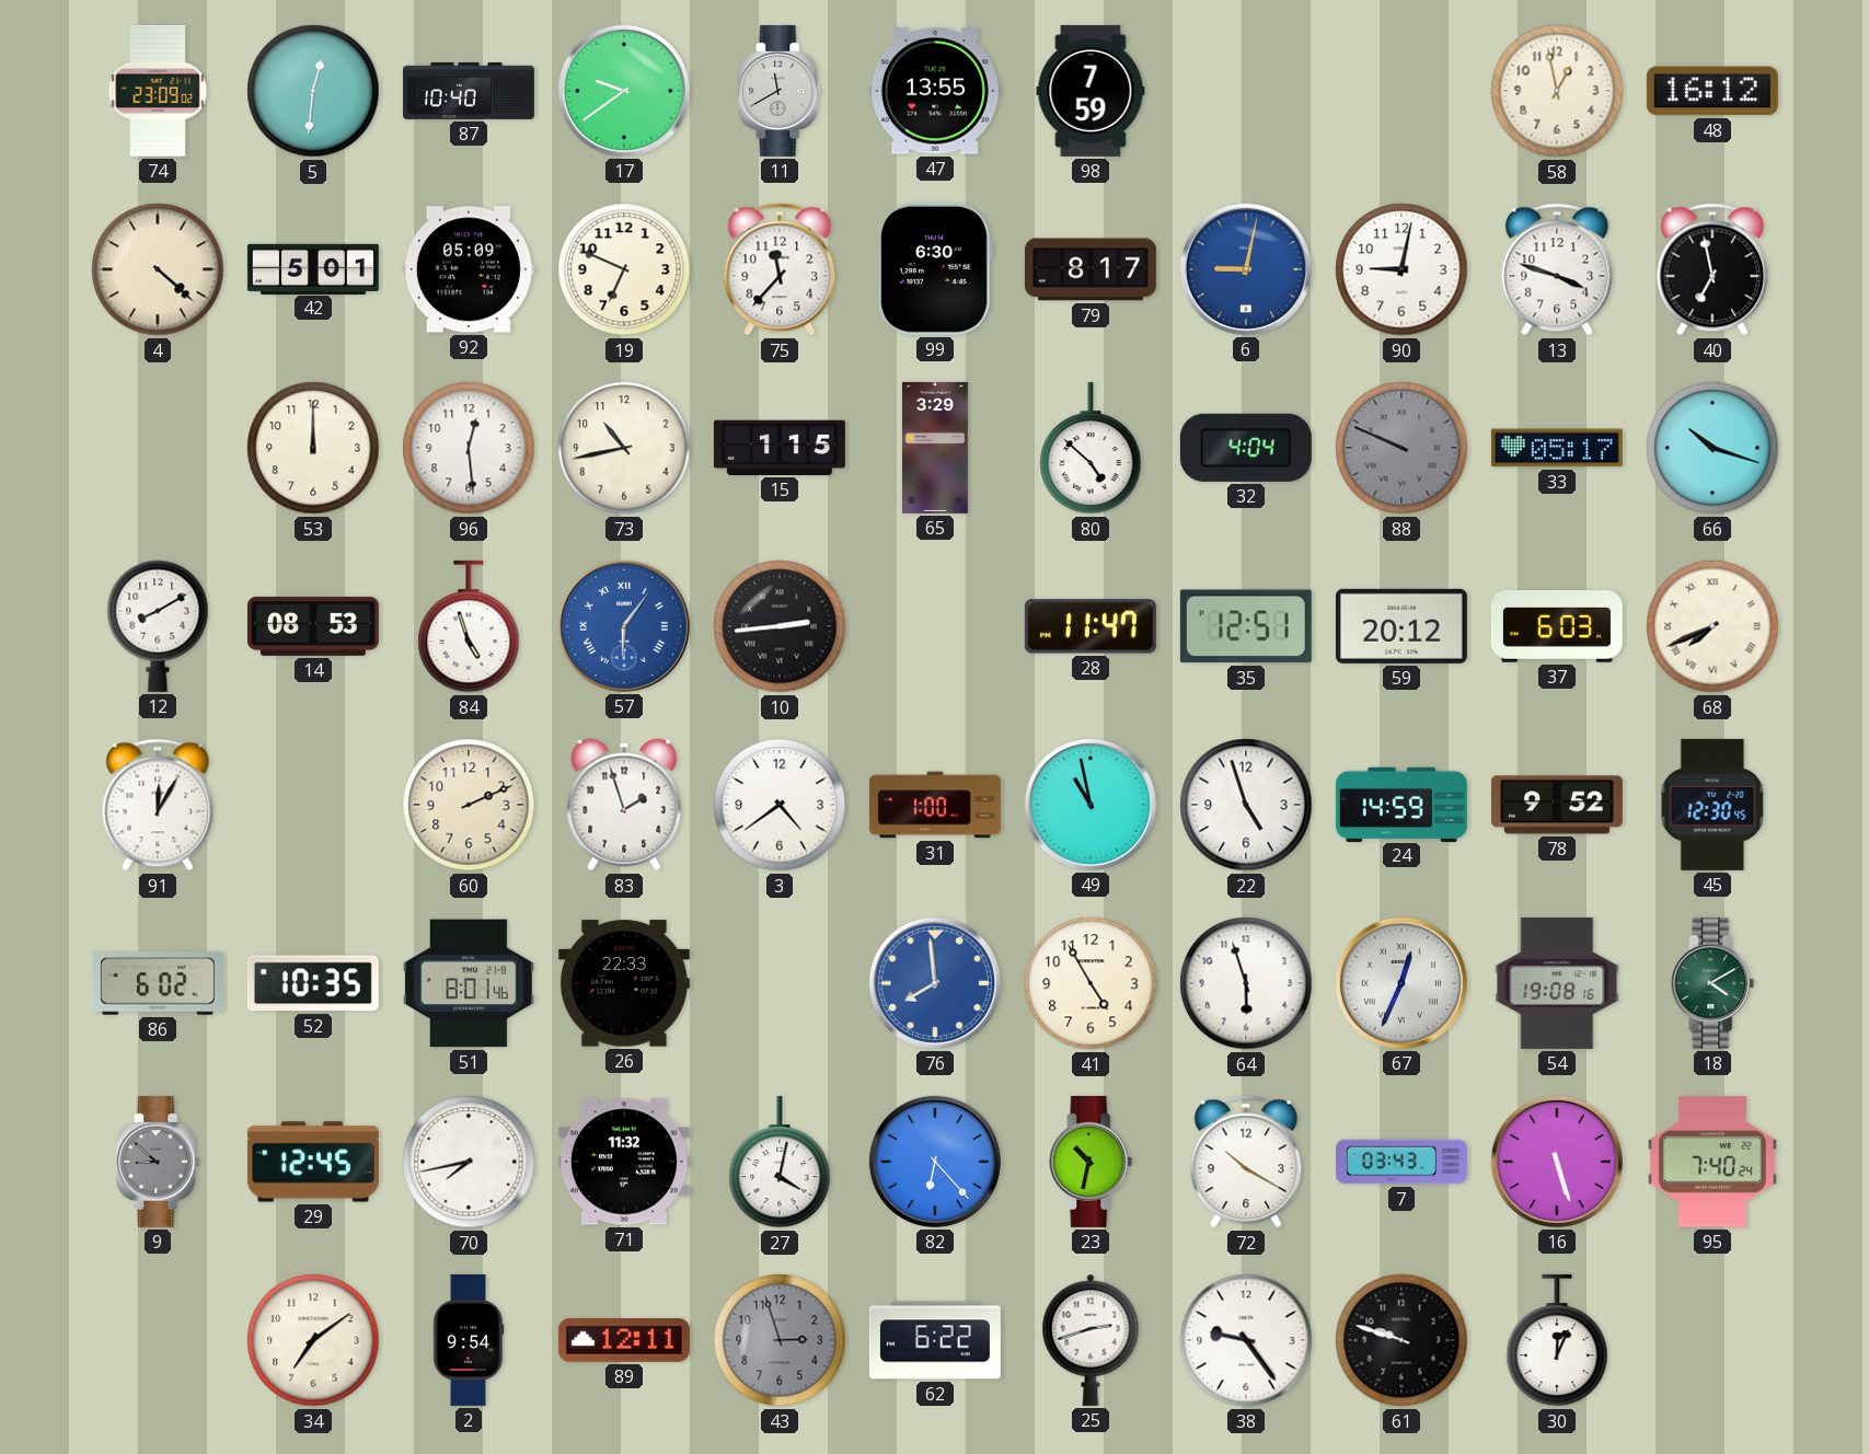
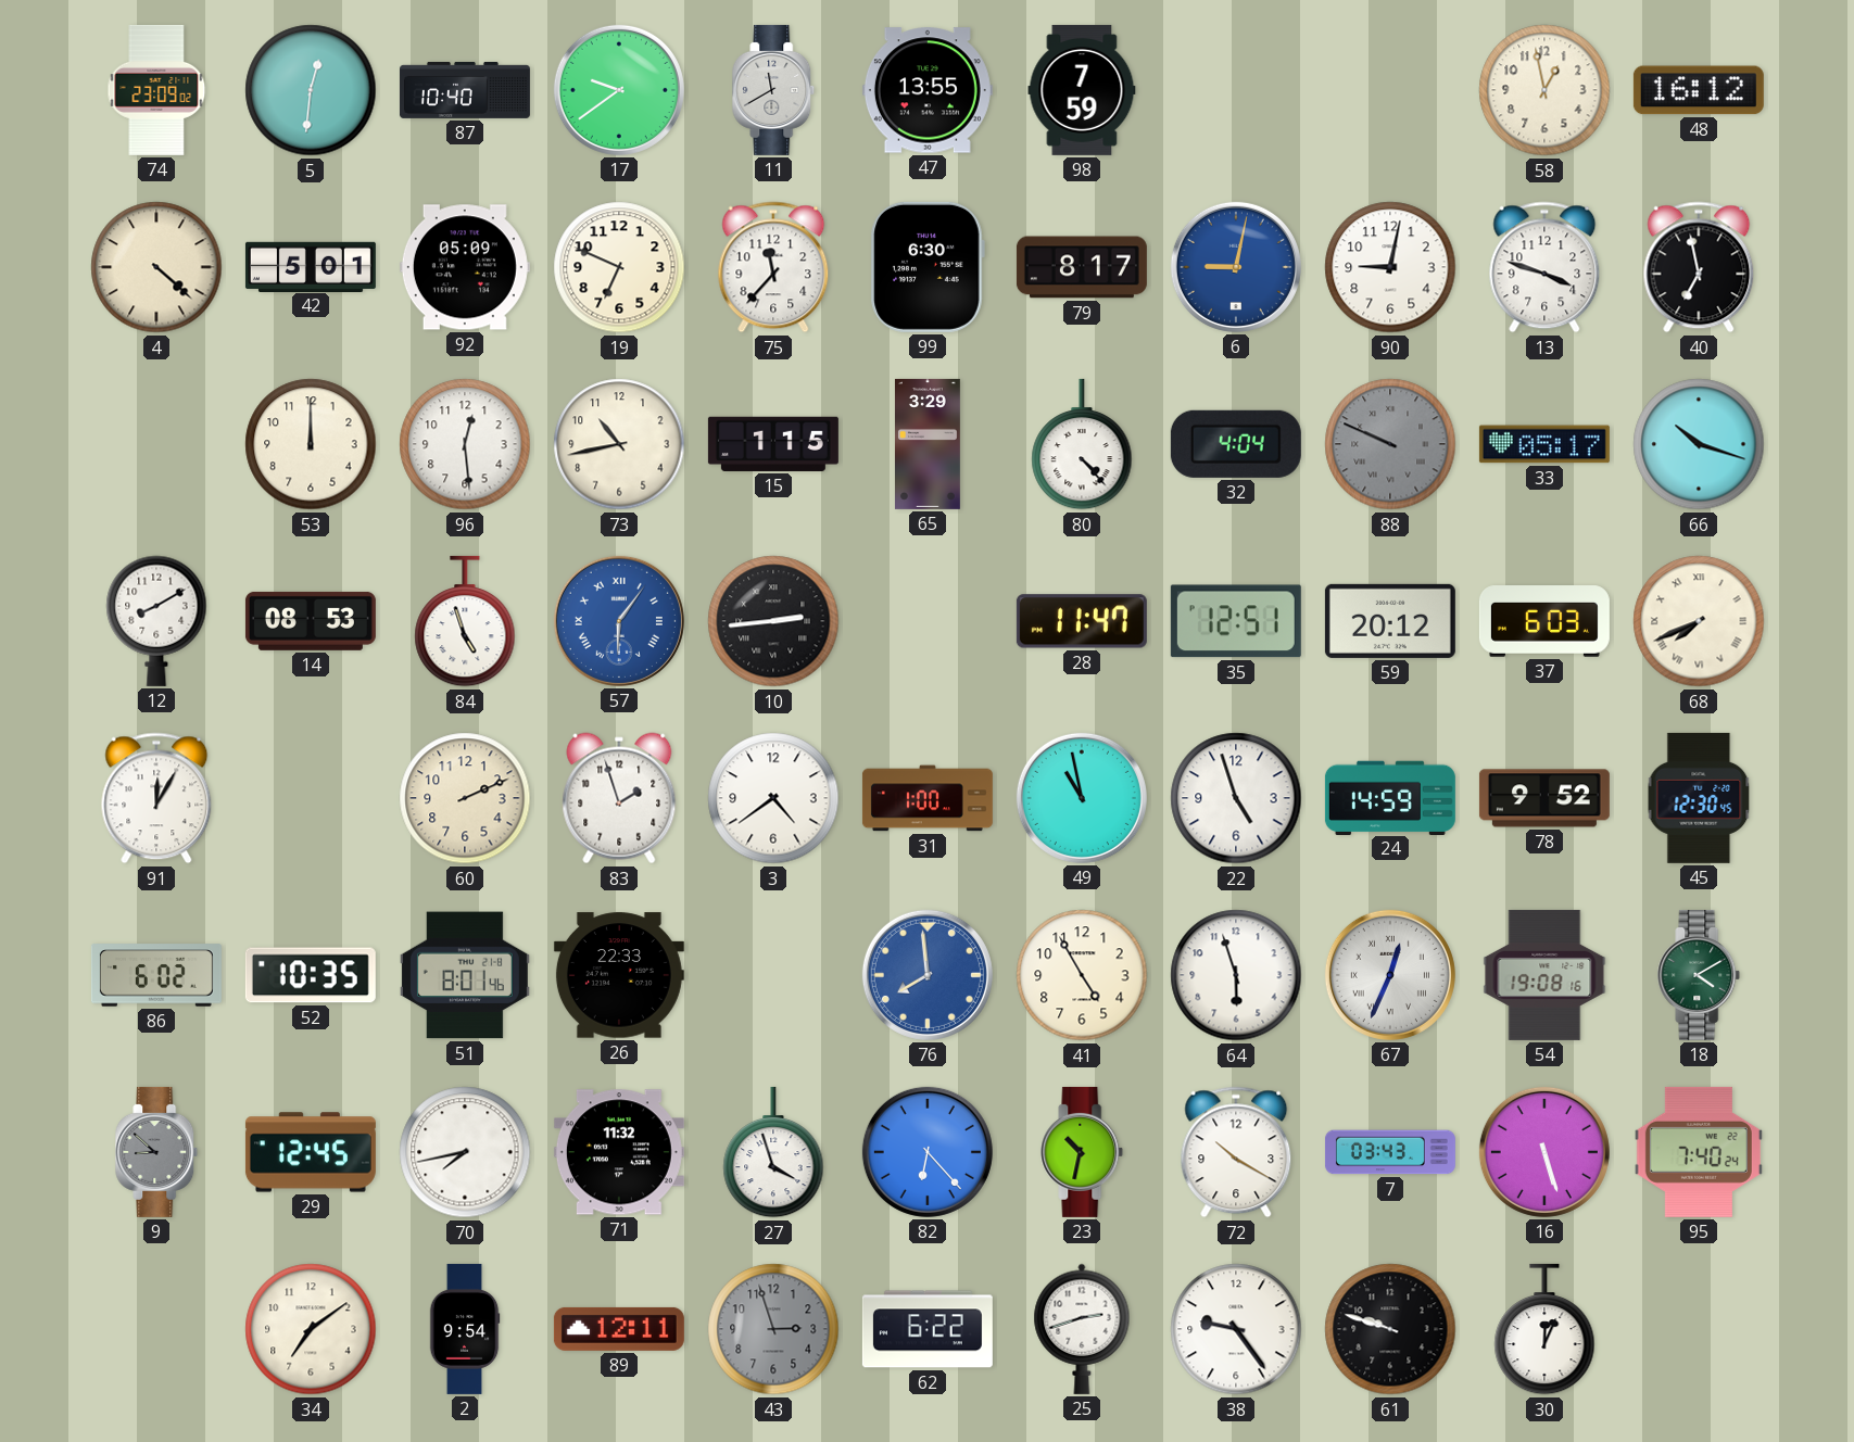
80: 4:52 -> 4:23 (1082, 444)
27: 4:02 -> 3:57 (773, 1152)
